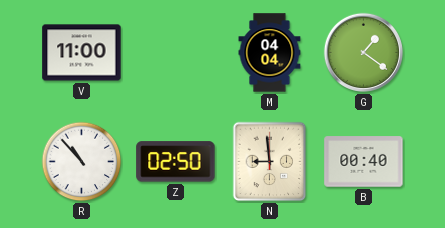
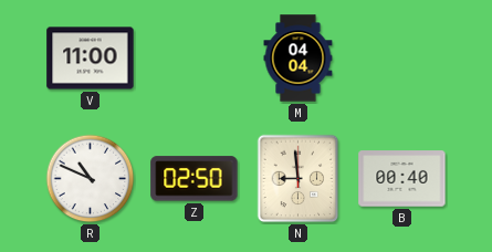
G: 1:21 -> none (363, 52)
R: 10:53 -> 10:49 (91, 179)
